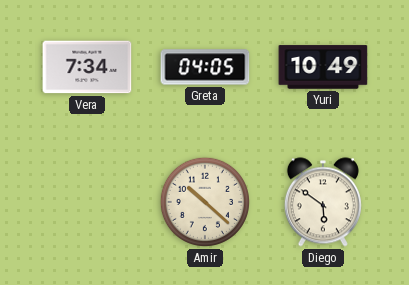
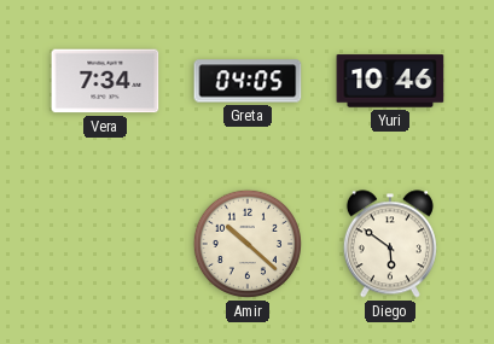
Yuri: 10:49 -> 10:46 (390, 81)
